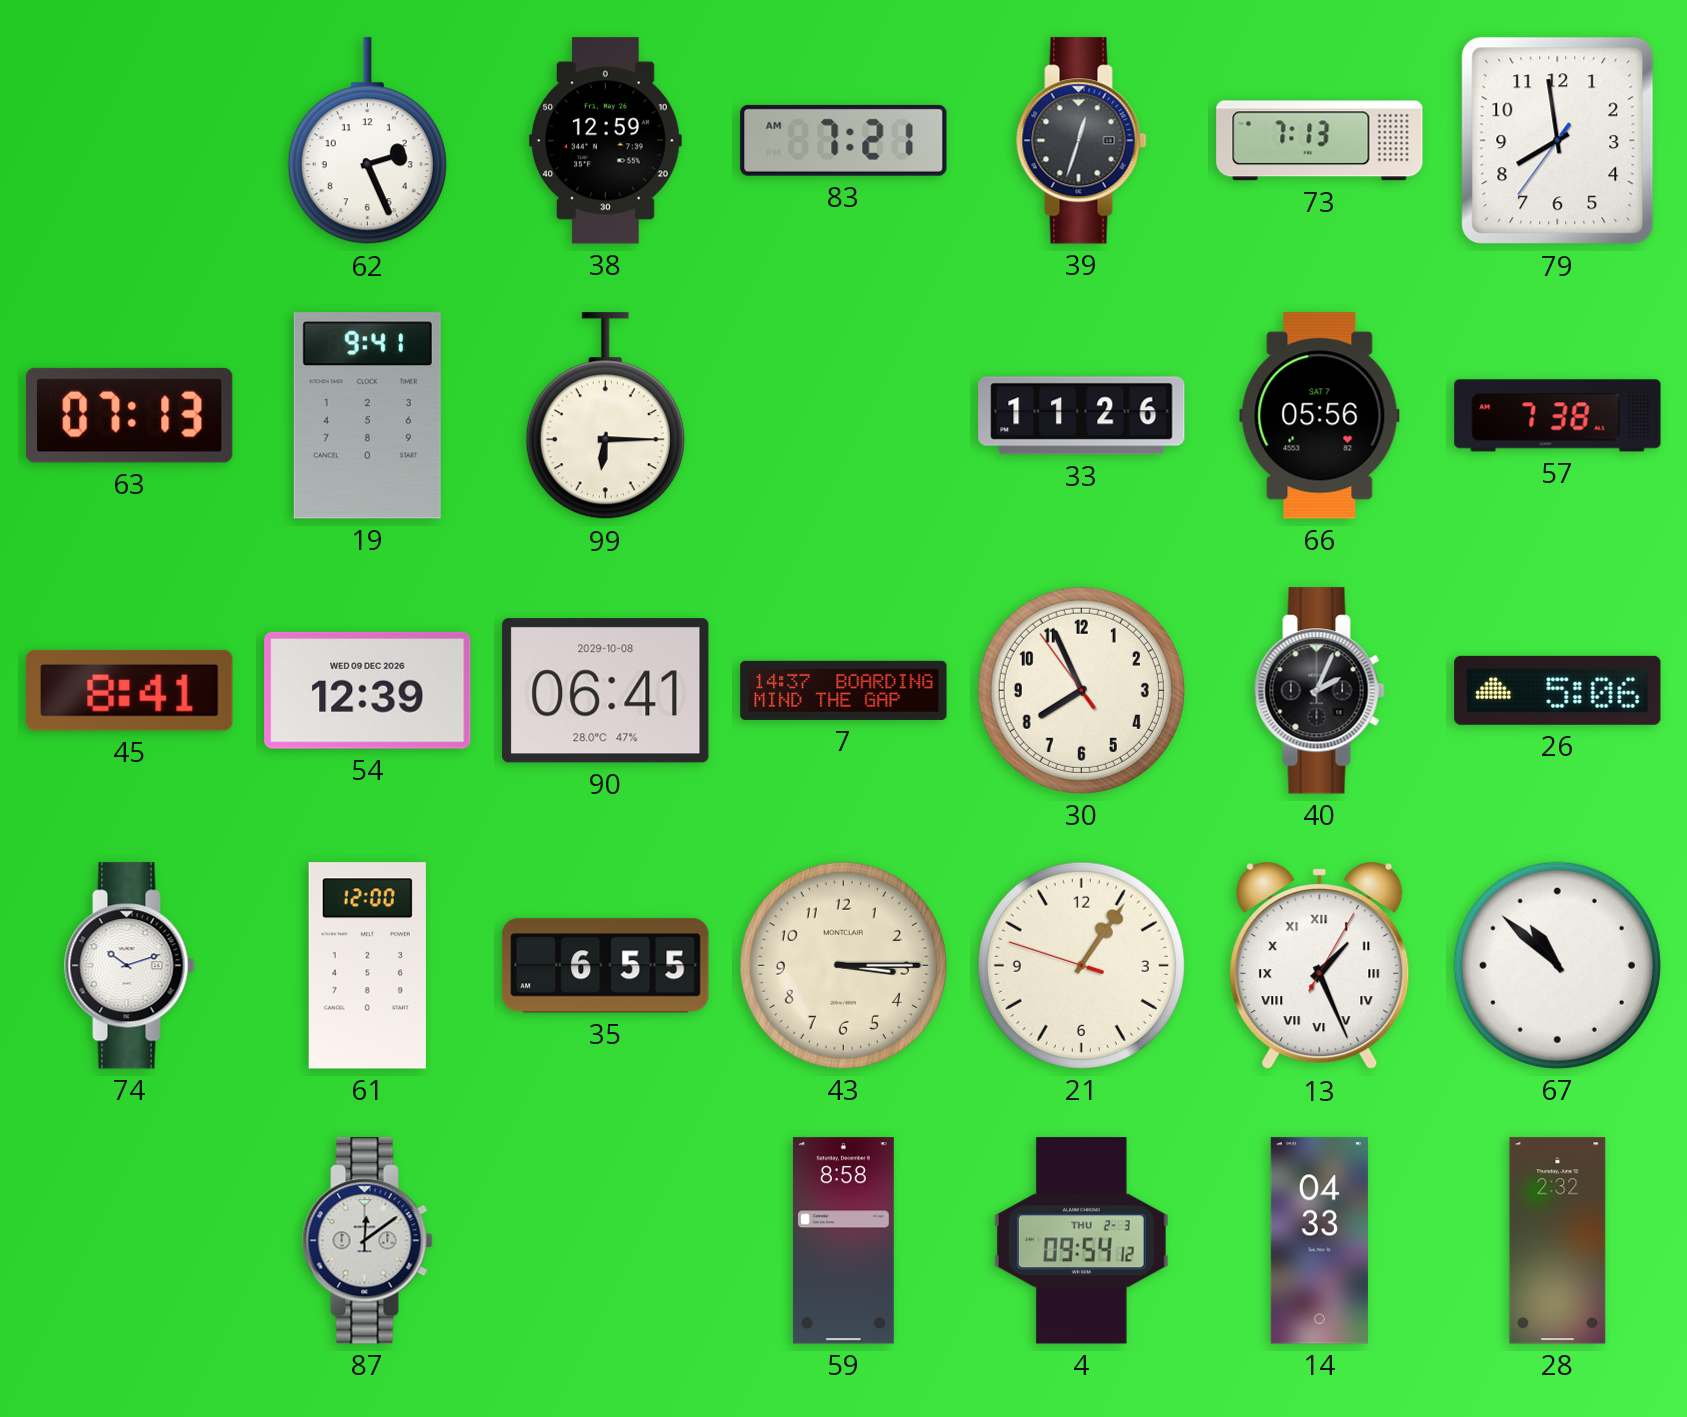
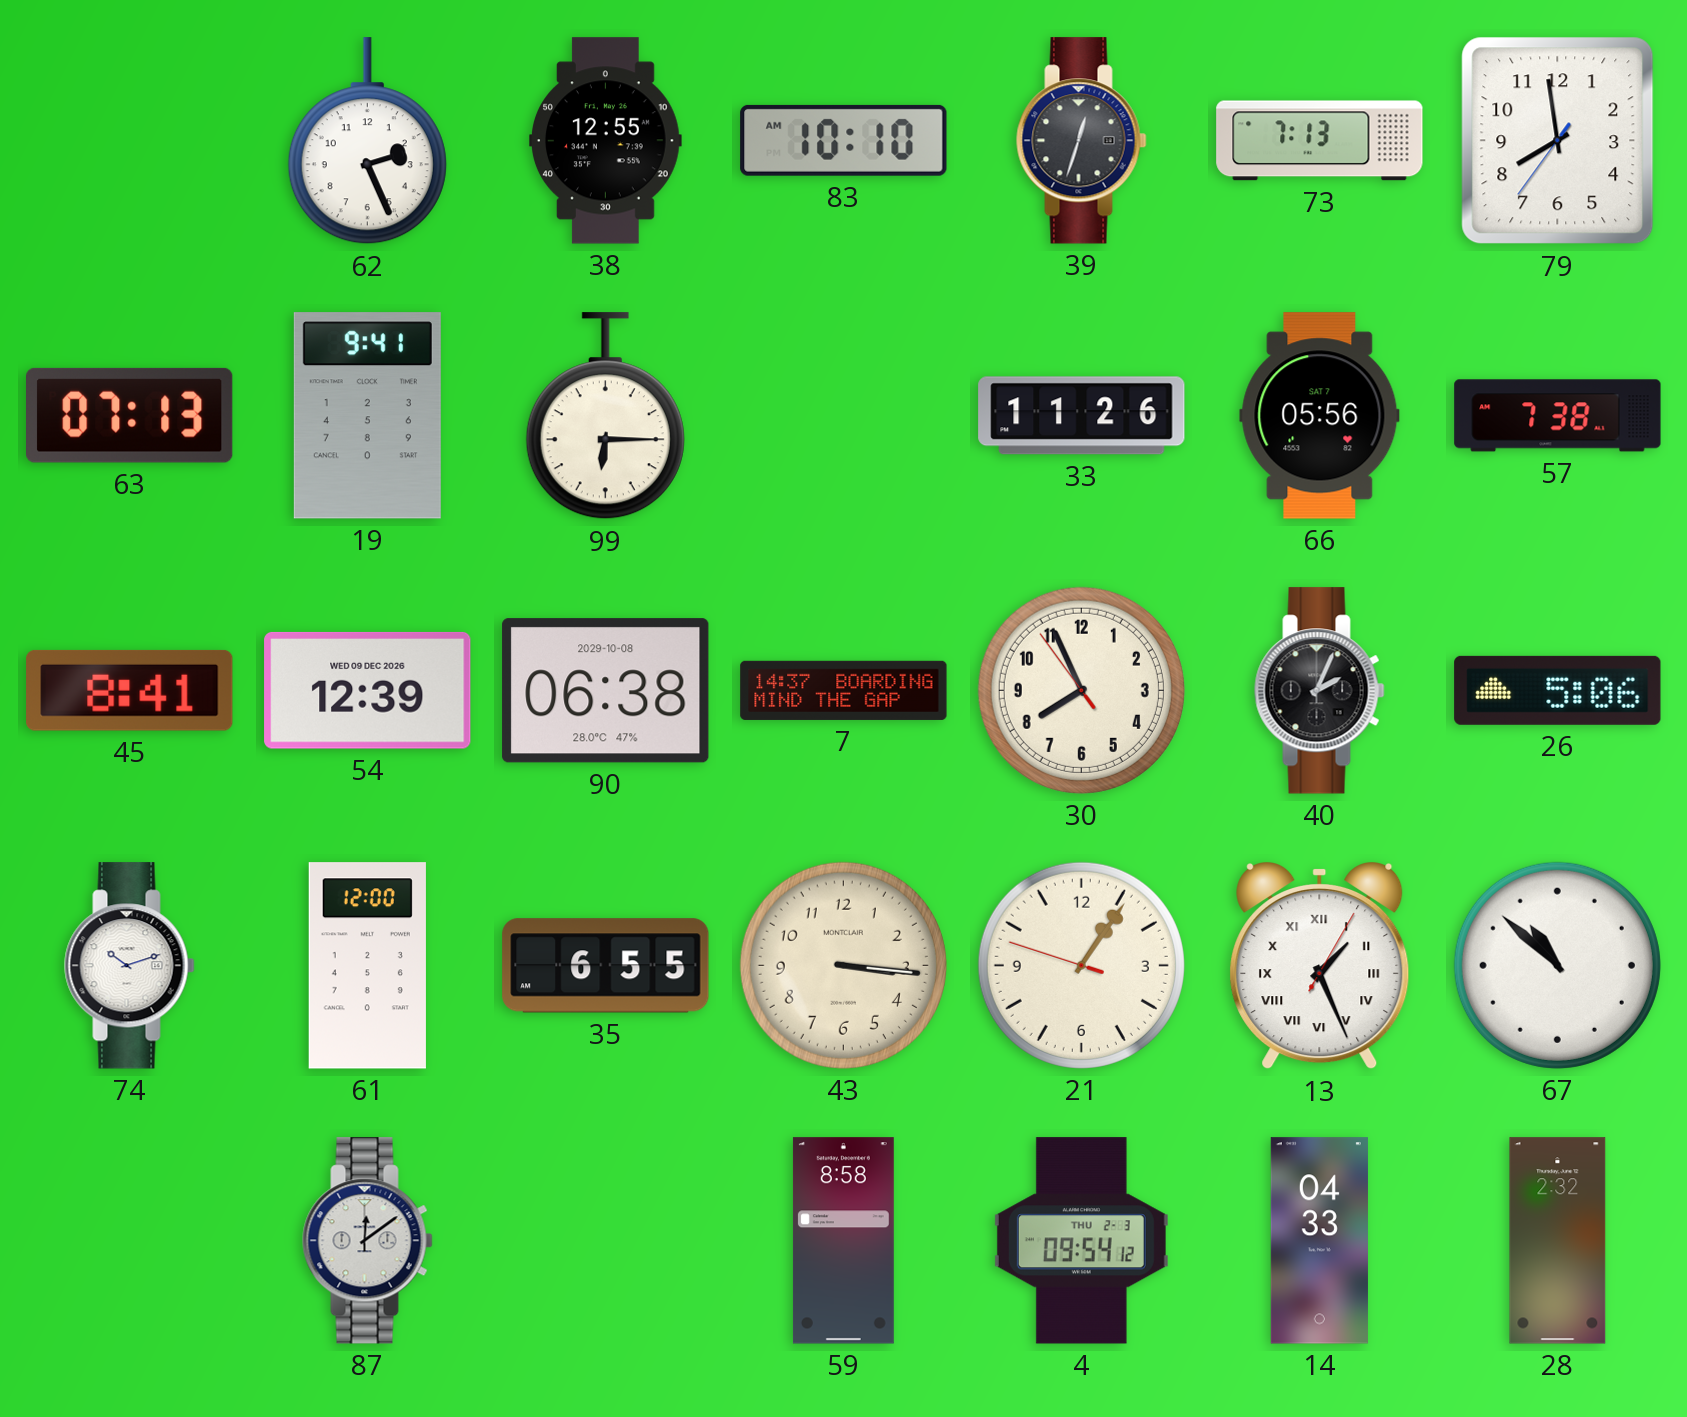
38: 12:59 -> 12:55 (606, 141)
83: 7:21 -> 10:10 (844, 140)
90: 06:41 -> 06:38 (606, 691)
43: 3:15 -> 3:16 (843, 965)
